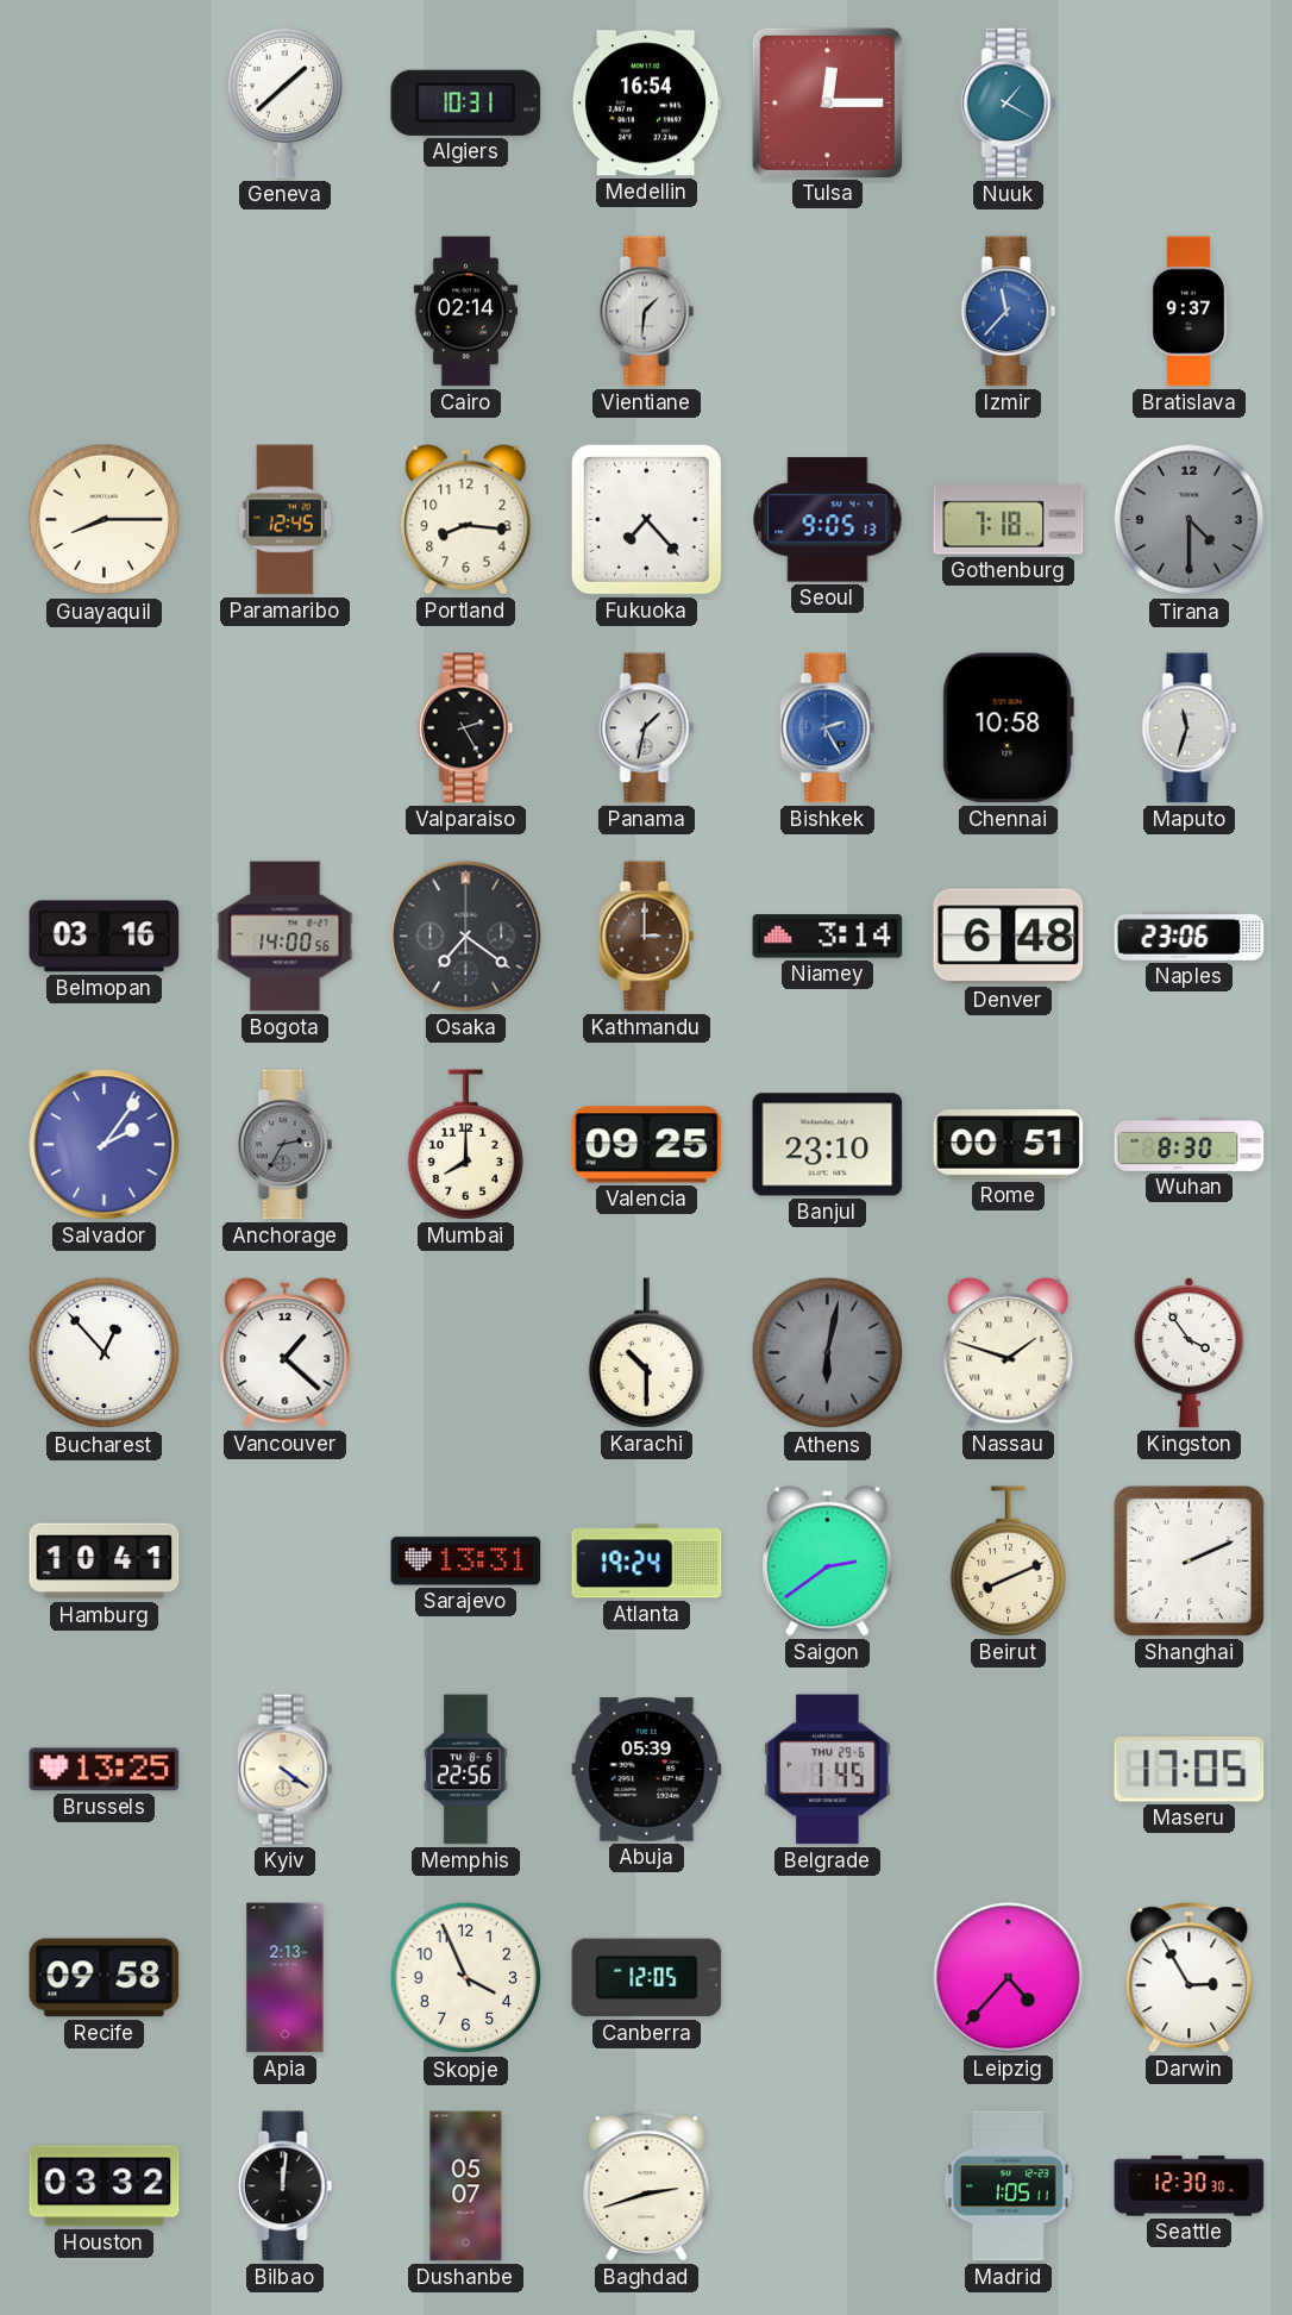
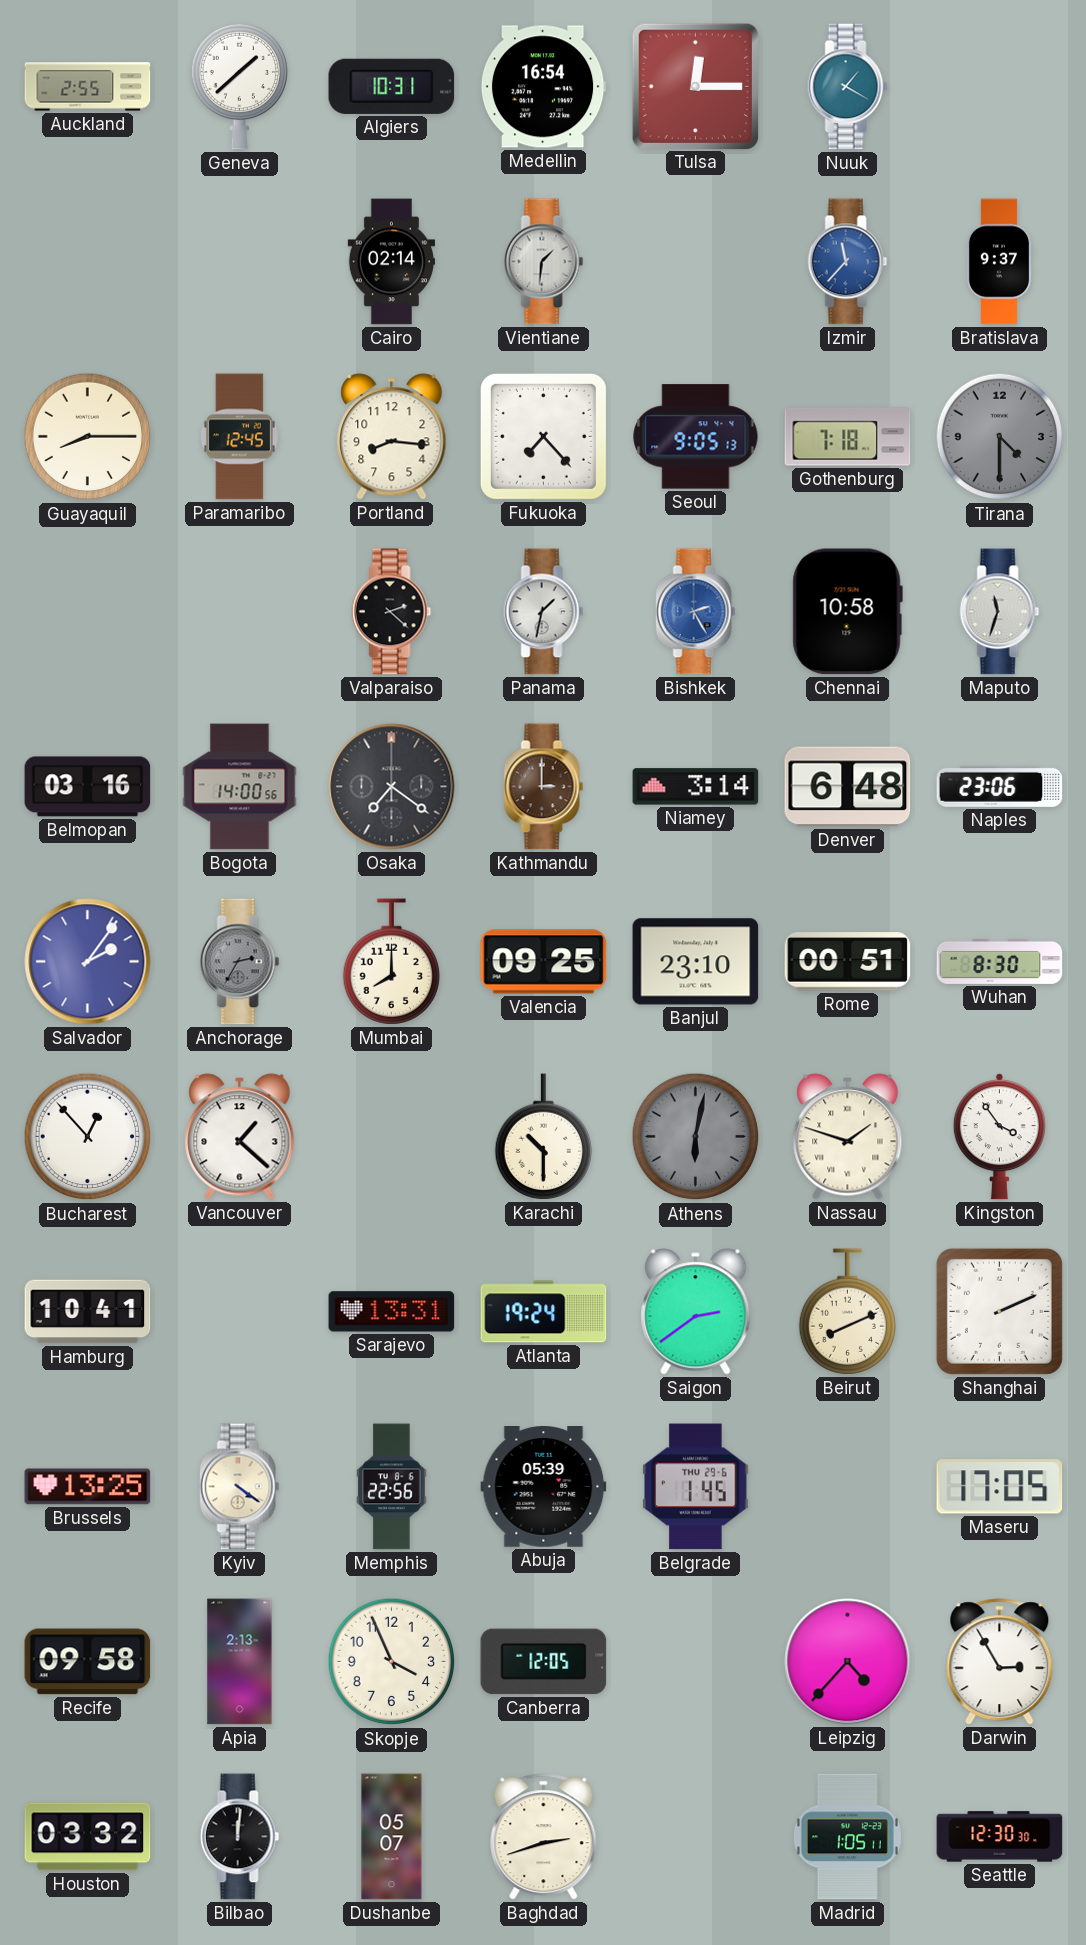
Auckland: none -> 2:55 (88, 87)
Valparaiso: 2:25 -> 2:22 (392, 612)
